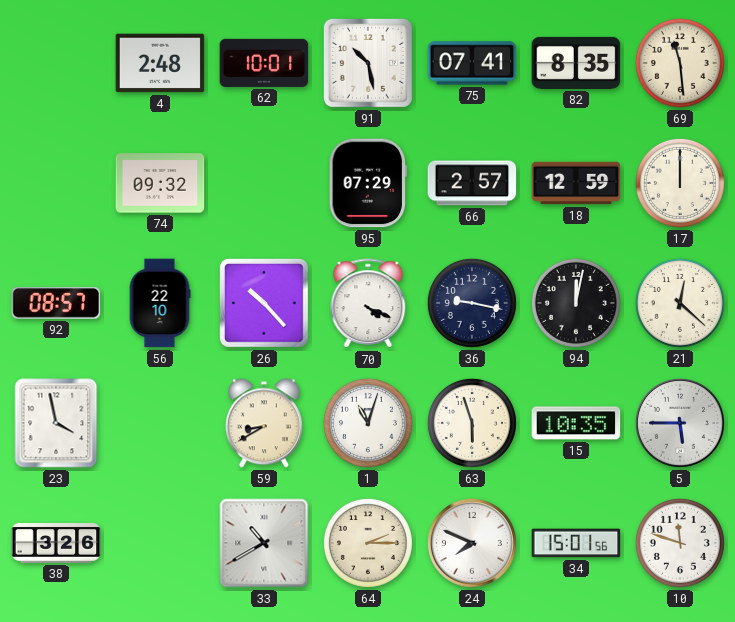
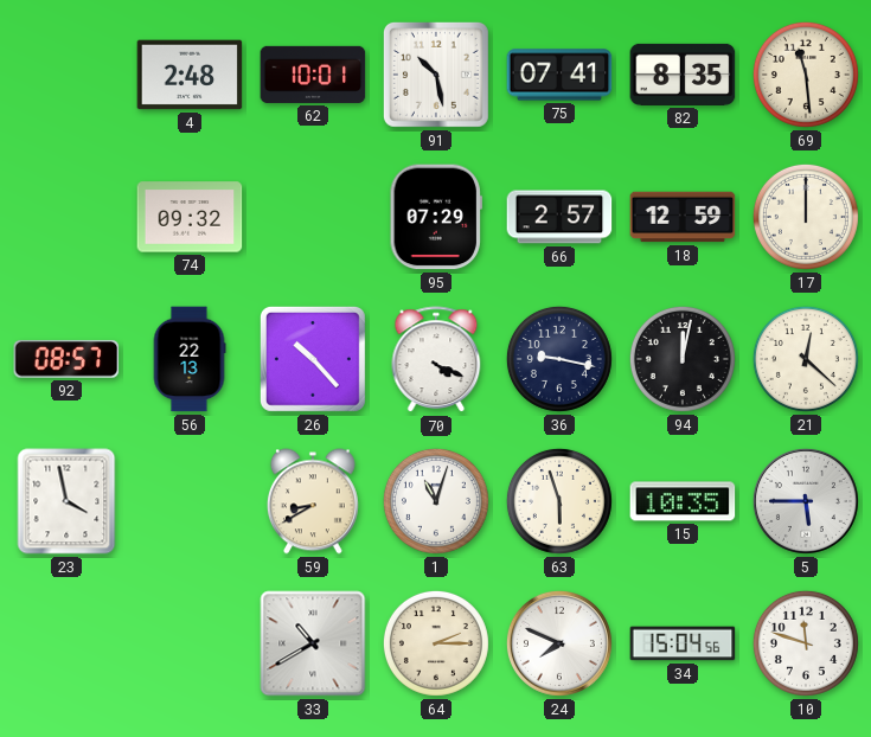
56: 22:10 -> 22:13 (190, 359)
38: 3:26 -> none (56, 544)
34: 15:01 -> 15:04 (683, 643)
